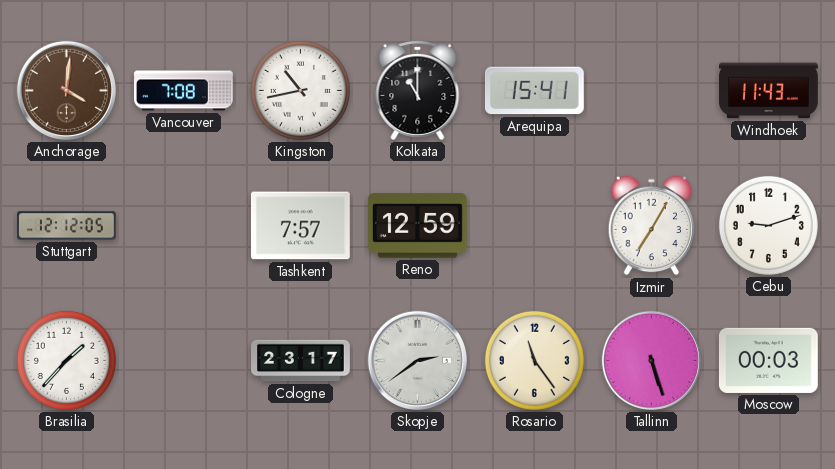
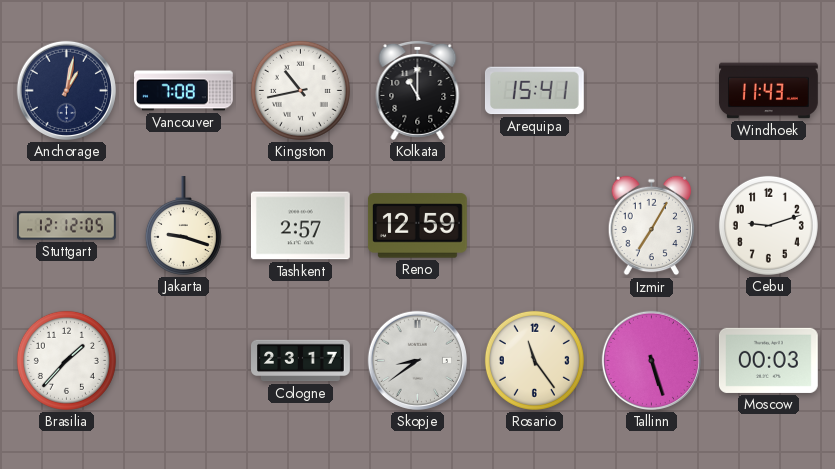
Anchorage: 4:01 -> 1:02 (66, 90)
Anchorage dial: brown -> navy (66, 90)
Jakarta: none -> 9:18 (183, 226)
Tashkent: 7:57 -> 2:57 (300, 226)
Skopje: 2:39 -> 8:39 (417, 360)
